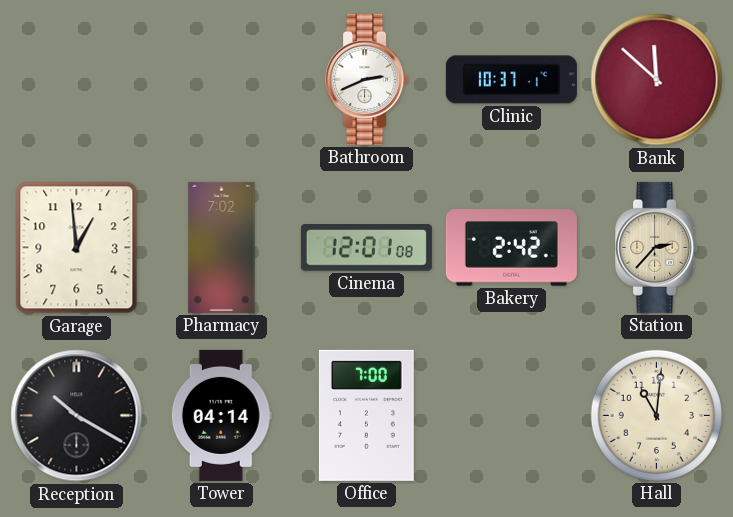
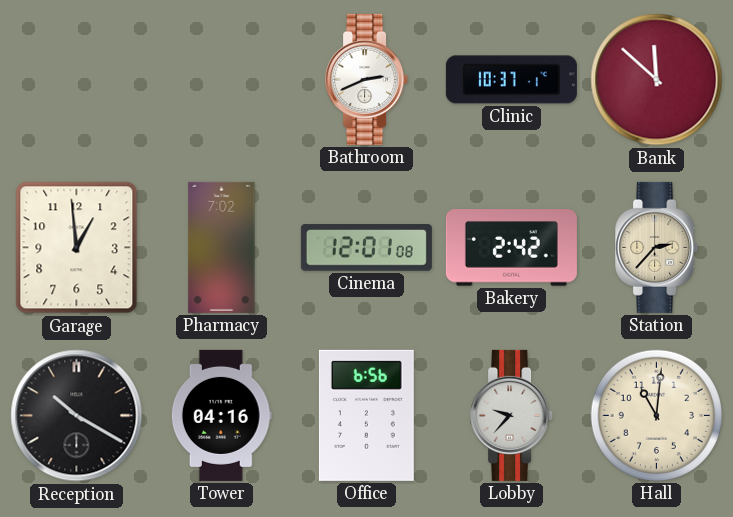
Tower: 04:14 -> 04:16 (221, 415)
Office: 7:00 -> 6:56 (366, 415)
Lobby: none -> 9:37 (512, 415)
